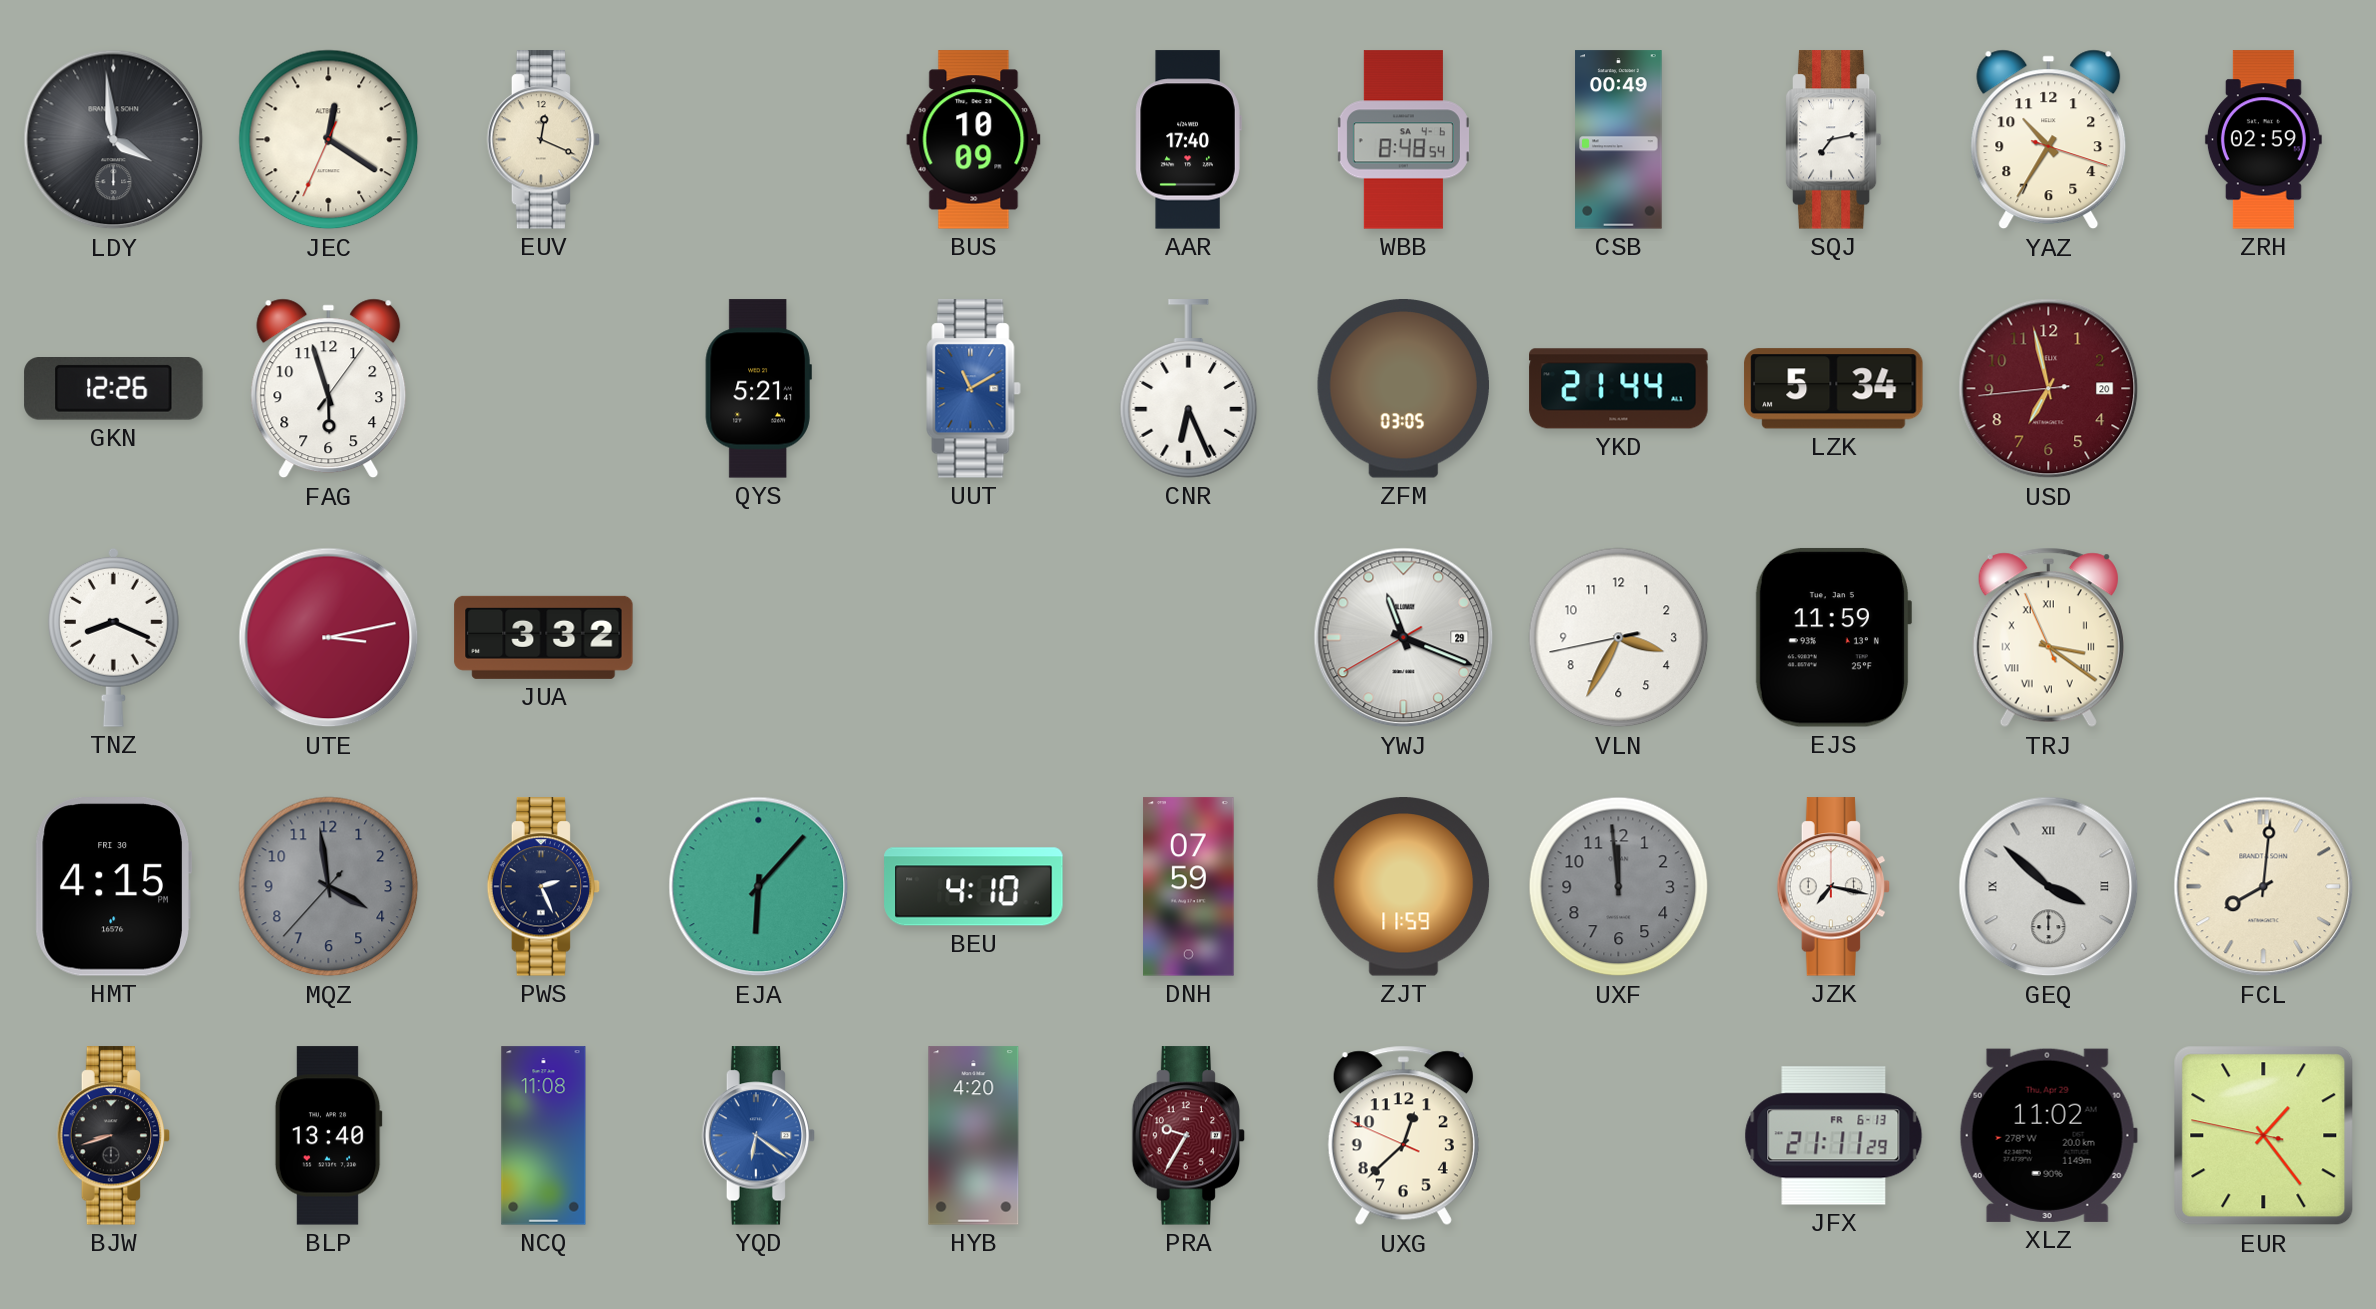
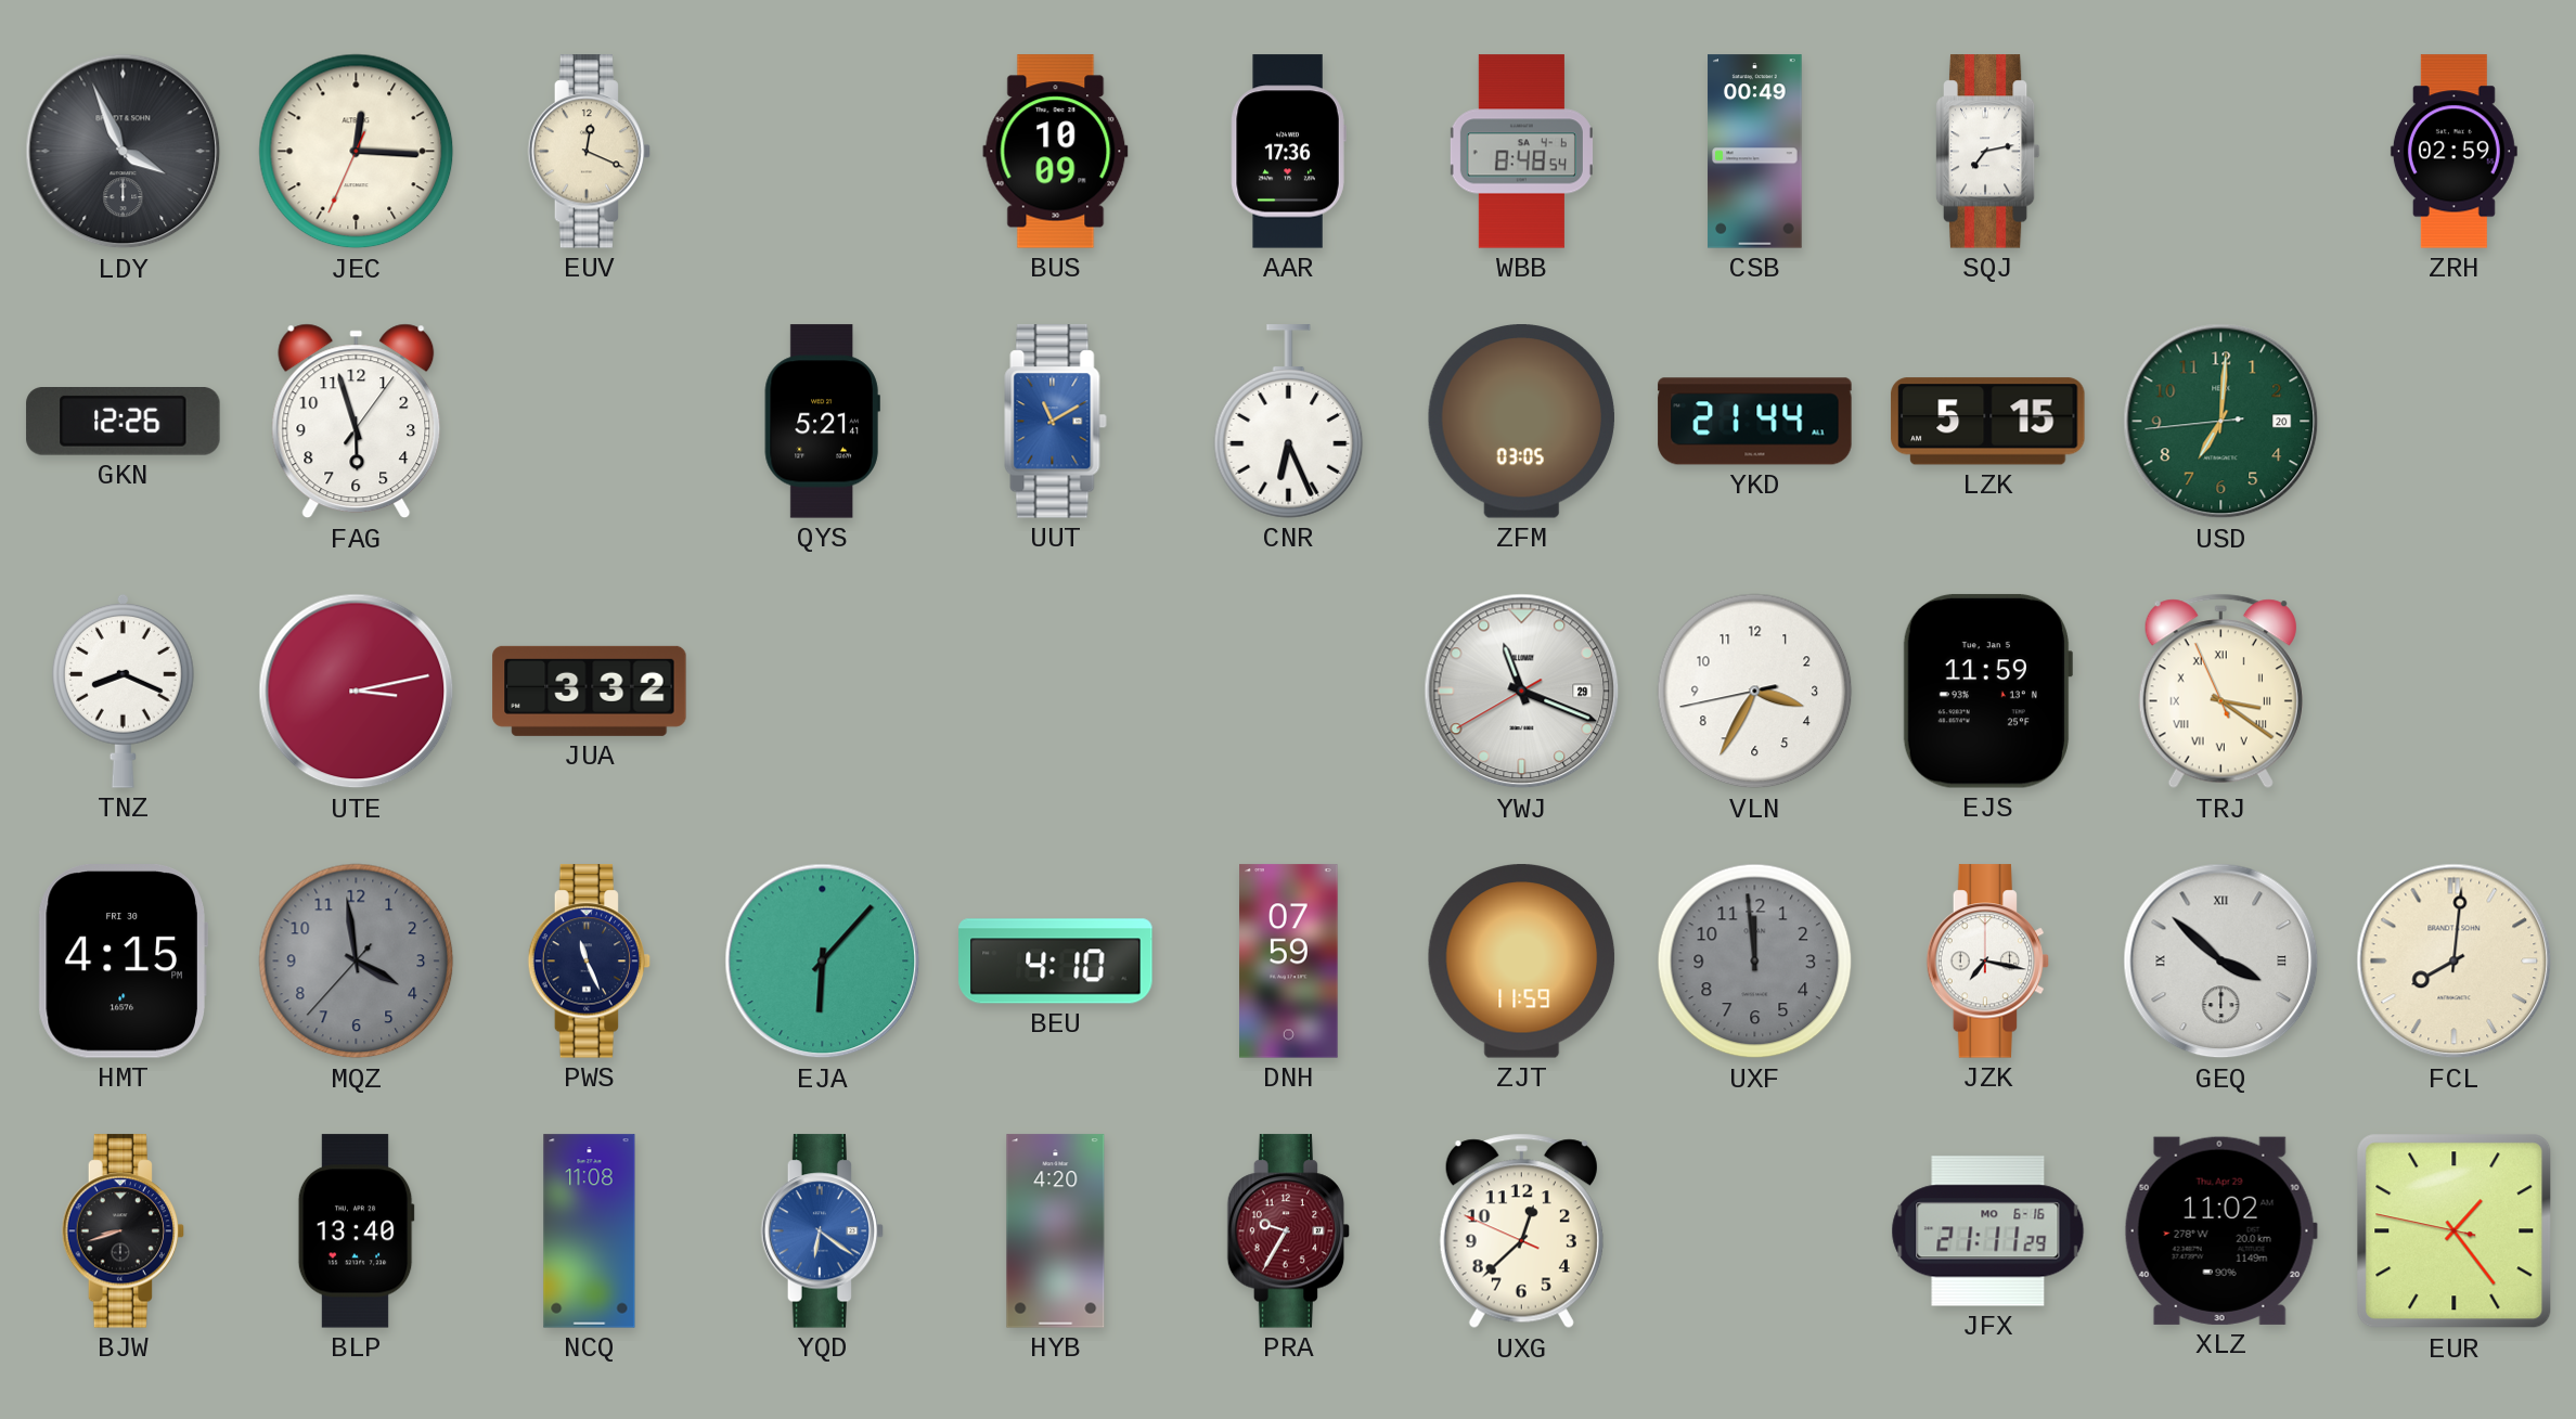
LDY: 3:59 -> 3:56 (124, 152)
JEC: 12:20 -> 12:15 (357, 152)
AAR: 17:40 -> 17:36 (1288, 152)
YAZ: 10:35 -> none (2049, 140)
LZK: 5:34 -> 5:15 (1988, 422)
USD: 6:57 -> 7:00 (2221, 422)
USD dial: burgundy -> green (2221, 422)
PWS: 2:26 -> 11:26 (590, 962)
JFX date: FR 6-13 -> MO 6-16 (1988, 1231)
